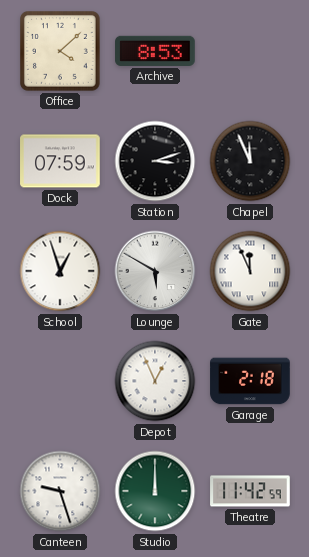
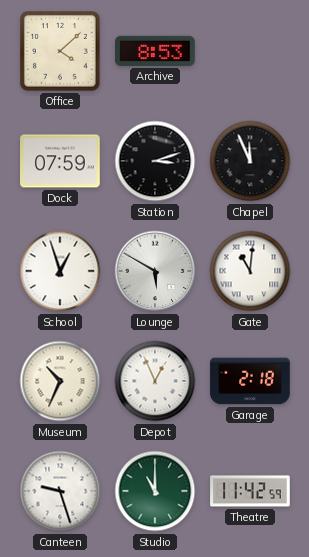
Gate: 11:56 -> 11:01 (250, 271)
Museum: none -> 10:34 (60, 381)
Studio: 12:00 -> 11:00 (155, 491)
